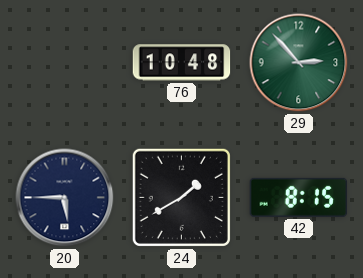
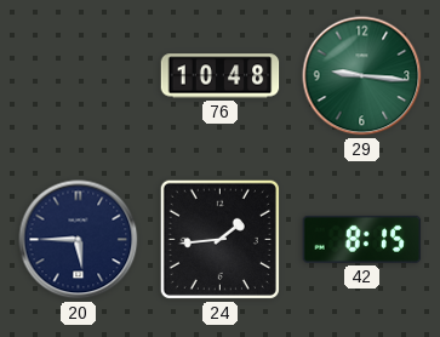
29: 2:53 -> 9:16 (362, 76)
24: 1:40 -> 1:44 (219, 239)
